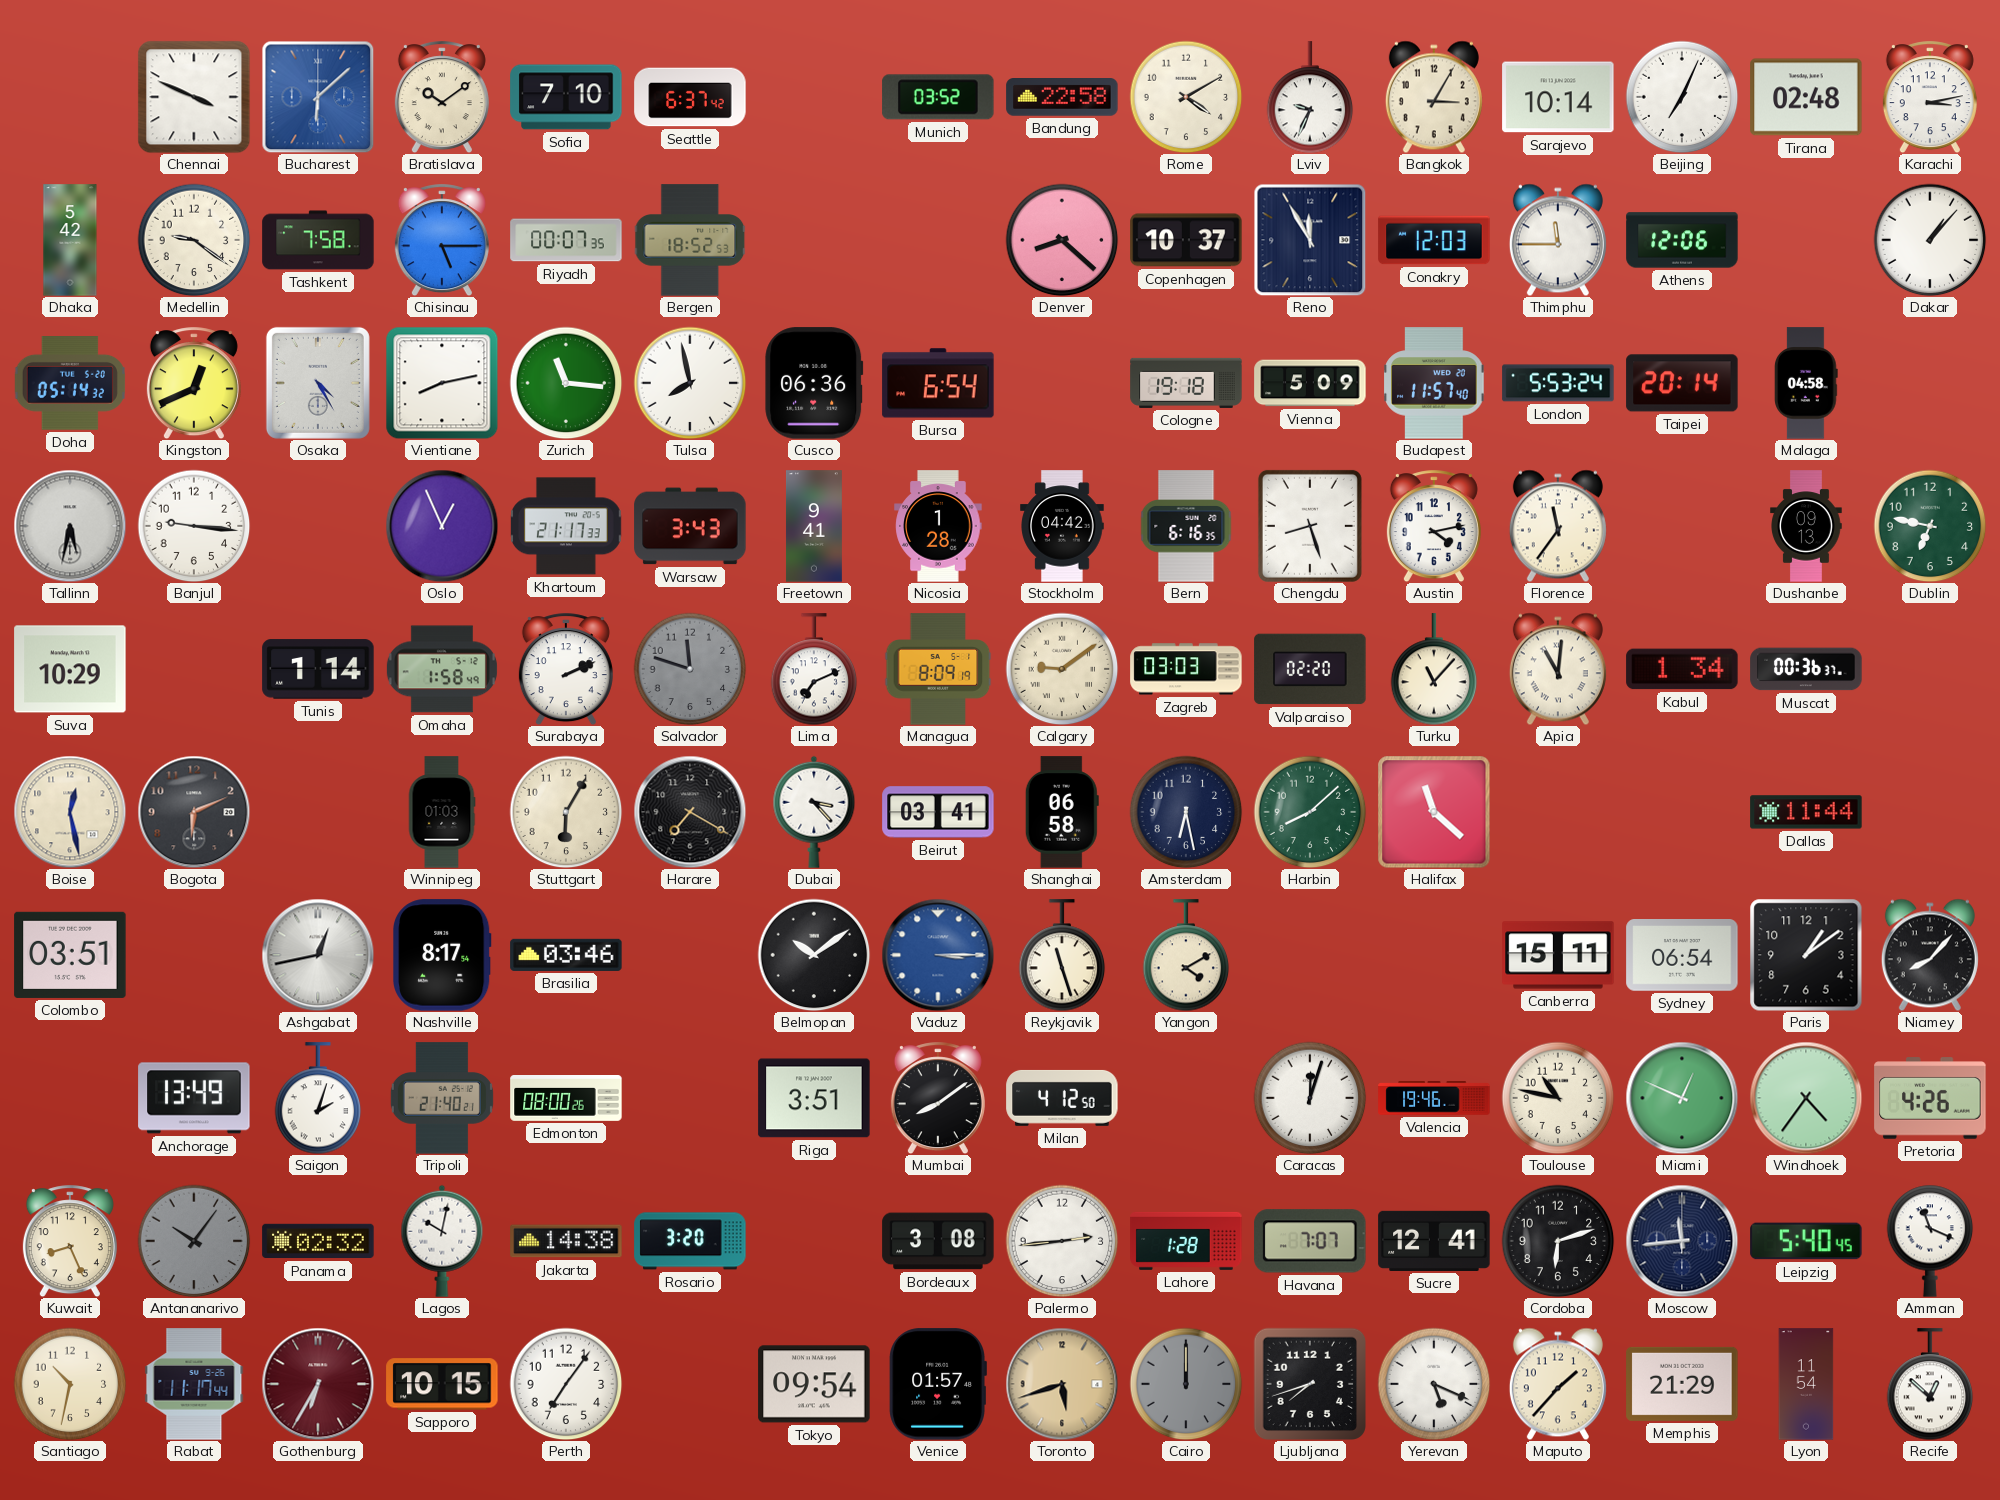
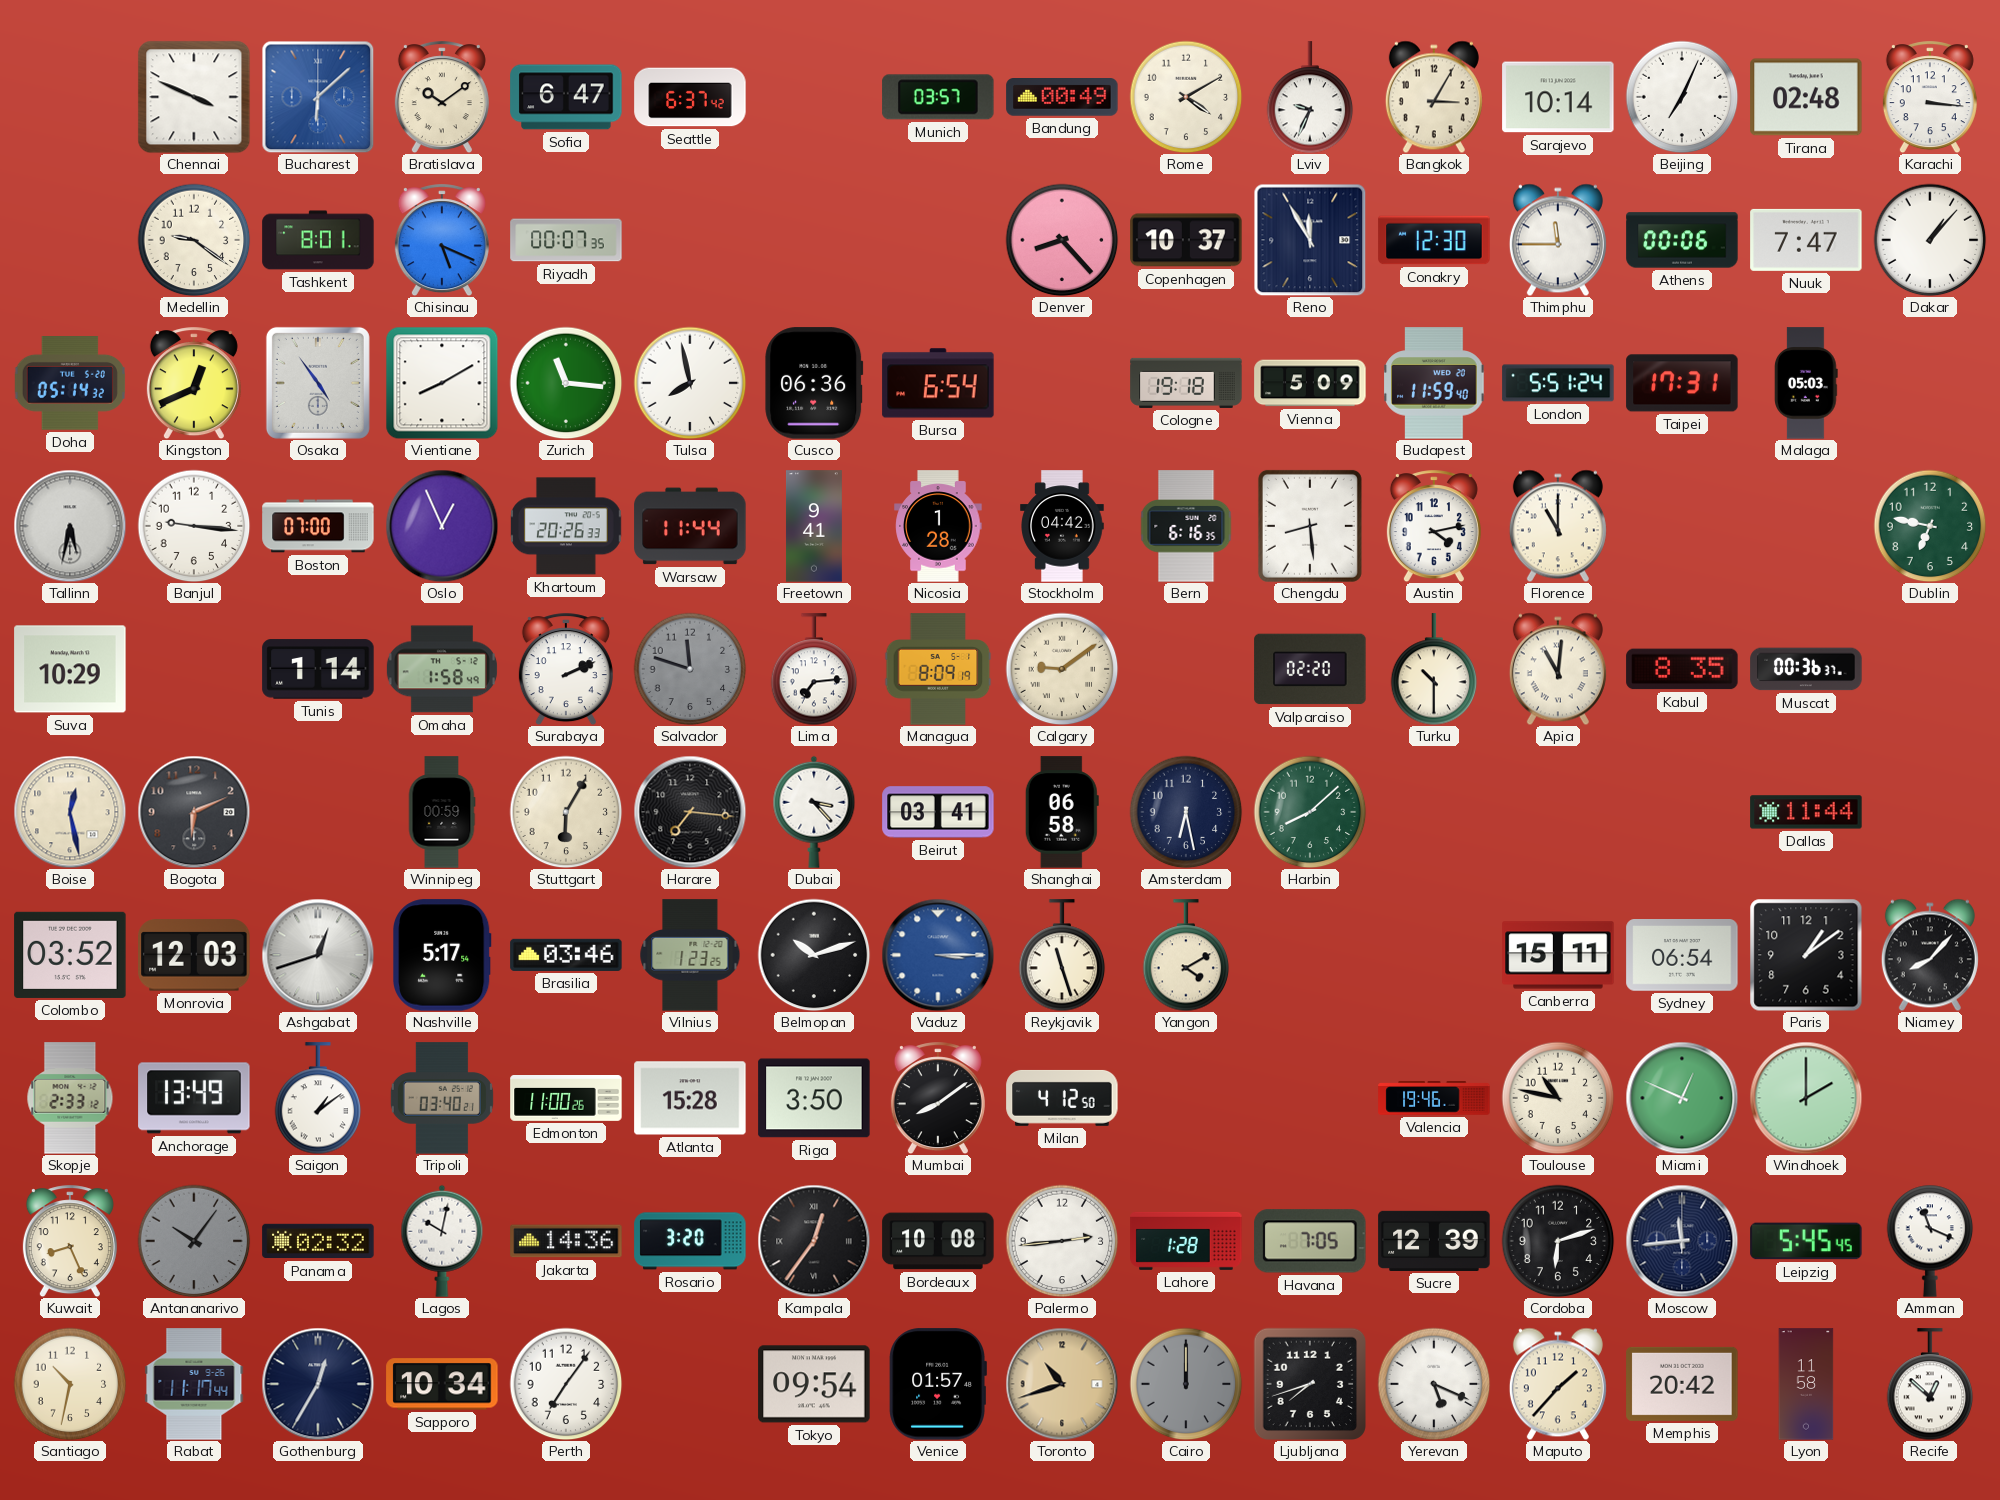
Sofia: 7:10 -> 6:47 (566, 97)
Munich: 03:52 -> 03:57 (938, 97)
Bandung: 22:58 -> 00:49 (1062, 97)
Karachi: 3:13 -> 3:16 (1930, 97)
Dhaka: 5:42 -> none (70, 240)
Tashkent: 7:58 -> 8:01 (318, 240)
Chisinau: 5:15 -> 5:19 (442, 240)
Bergen: 18:52 -> none (690, 240)
Denver: 8:22 -> 8:23 (1062, 240)
Conakry: 12:03 -> 12:30 (1434, 240)
Athens: 12:06 -> 00:06 (1682, 240)
Nuuk: none -> 7:47 (1806, 240)
Osaka: 4:25 -> 4:54 (318, 383)
Vientiane: 8:13 -> 8:10 (442, 383)
Budapest: 11:57 -> 11:59 (1434, 383)
London: 5:53 -> 5:51 (1558, 383)
Taipei: 20:14 -> 17:31 (1682, 383)
Malaga: 04:58 -> 05:03 (1807, 383)
Boston: none -> 07:00 (318, 526)
Khartoum: 21:17 -> 20:26 (567, 526)
Warsaw: 3:43 -> 11:44 (690, 526)
Chengdu: 8:27 -> 8:29 (1310, 526)
Florence: 11:36 -> 11:00 (1558, 526)
Dushanbe: 09:13 -> none (1806, 526)
Lima: 7:11 -> 7:14 (814, 669)
Zagreb: 03:03 -> none (1186, 669)
Turku: 11:07 -> 10:30 (1434, 669)
Kabul: 1:34 -> 8:35 (1682, 669)
Winnipeg: 01:03 -> 00:59 (442, 812)
Harare: 7:20 -> 7:16 (690, 812)
Halifax: 11:22 -> none (1434, 812)
Colombo: 03:51 -> 03:52 (70, 955)
Monrovia: none -> 12:03 (194, 955)
Ashgabat: 12:43 -> 12:42 (318, 955)
Nashville: 8:17 -> 5:17 (443, 955)
Vilnius: none -> 1:23 (690, 955)
Belmopan: 10:09 -> 10:12 (814, 955)
Skopje: none -> 2:33 (70, 1098)
Saigon: 2:03 -> 1:09 (318, 1098)
Tripoli: 21:40 -> 03:40 (442, 1098)
Edmonton: 08:00 -> 11:00 (566, 1099)
Atlanta: none -> 15:28 (690, 1098)
Riga: 3:51 -> 3:50 (814, 1098)
Caracas: 12:03 -> none (1310, 1098)
Windhoek: 4:36 -> 2:00 (1806, 1098)
Pretoria: 4:26 -> none (1930, 1098)
Jakarta: 14:38 -> 14:36 (566, 1241)
Kampala: none -> 12:36 (814, 1241)
Bordeaux: 3:08 -> 10:08 (938, 1241)
Havana: 7:07 -> 7:05 (1310, 1241)
Sucre: 12:41 -> 12:39 (1434, 1241)
Leipzig: 5:40 -> 5:45 (1806, 1241)
Gothenburg: 6:35 -> 12:35 (318, 1384)
Gothenburg dial: burgundy -> navy (318, 1384)
Sapporo: 10:15 -> 10:34 (442, 1384)
Toronto: 5:42 -> 10:42 (1062, 1384)
Memphis: 21:29 -> 20:42 (1682, 1384)
Lyon: 11:54 -> 11:58 (1806, 1384)
